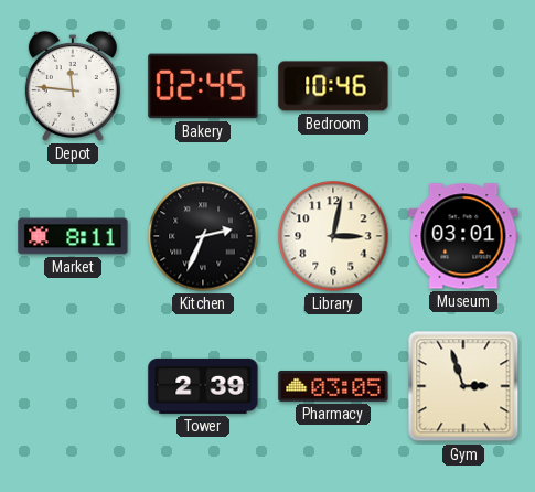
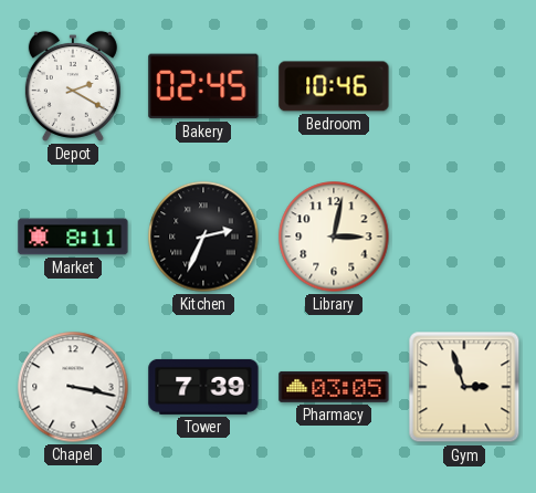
Depot: 11:46 -> 2:20 (73, 86)
Museum: 03:01 -> none (463, 236)
Chapel: none -> 3:17 (73, 387)
Tower: 2:39 -> 7:39 (203, 387)
